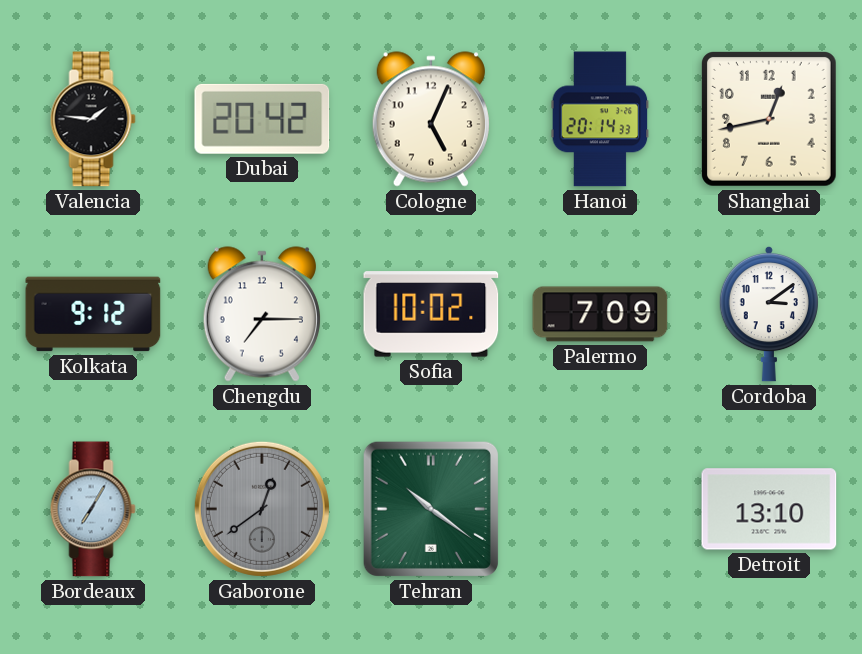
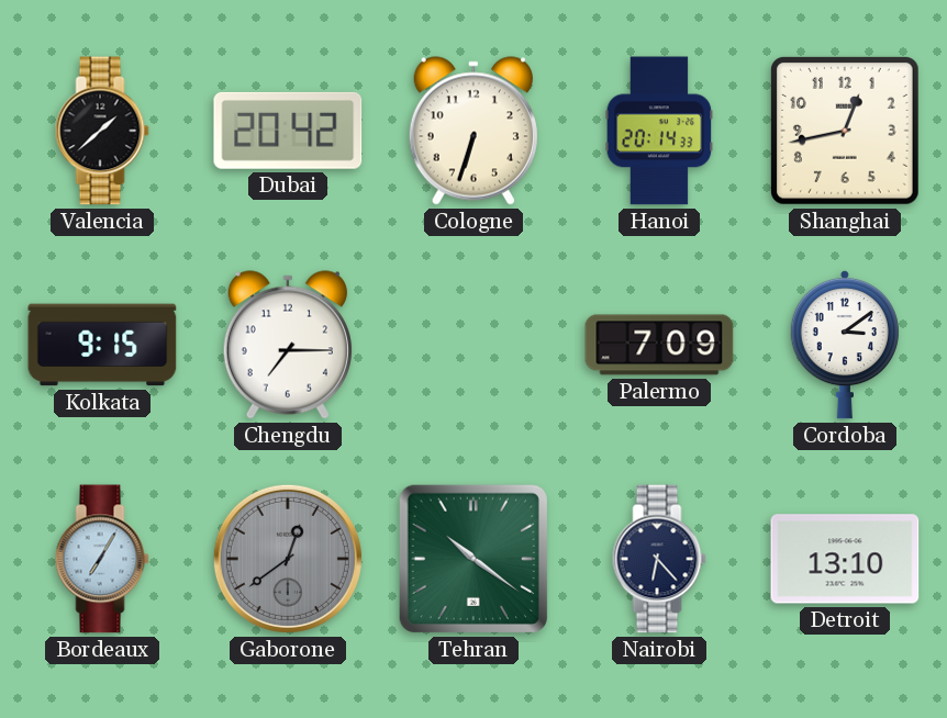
Valencia: 1:46 -> 1:38 (102, 131)
Cologne: 5:04 -> 6:33 (473, 131)
Kolkata: 9:12 -> 9:15 (102, 345)
Sofia: 10:02 -> none (431, 314)
Nairobi: none -> 6:23 (659, 559)
